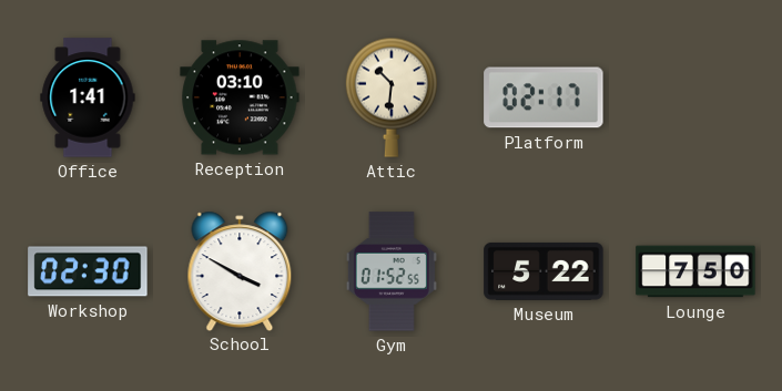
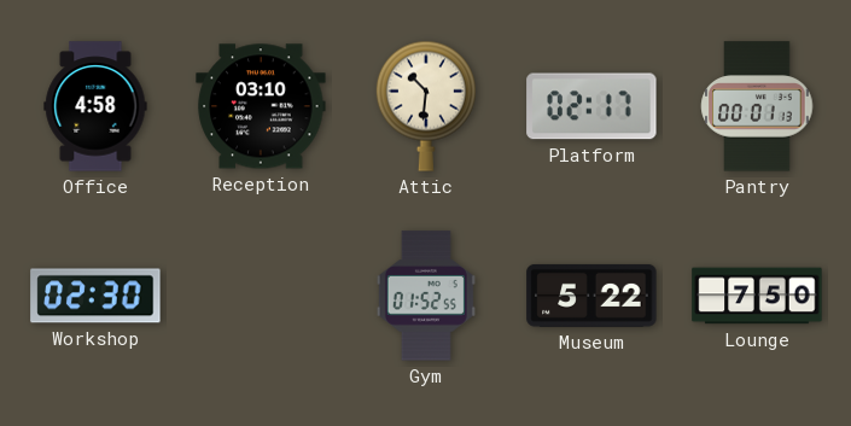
Office: 1:41 -> 4:58 (95, 106)
Pantry: none -> 00:01 (757, 106)
School: 3:50 -> none (240, 270)
